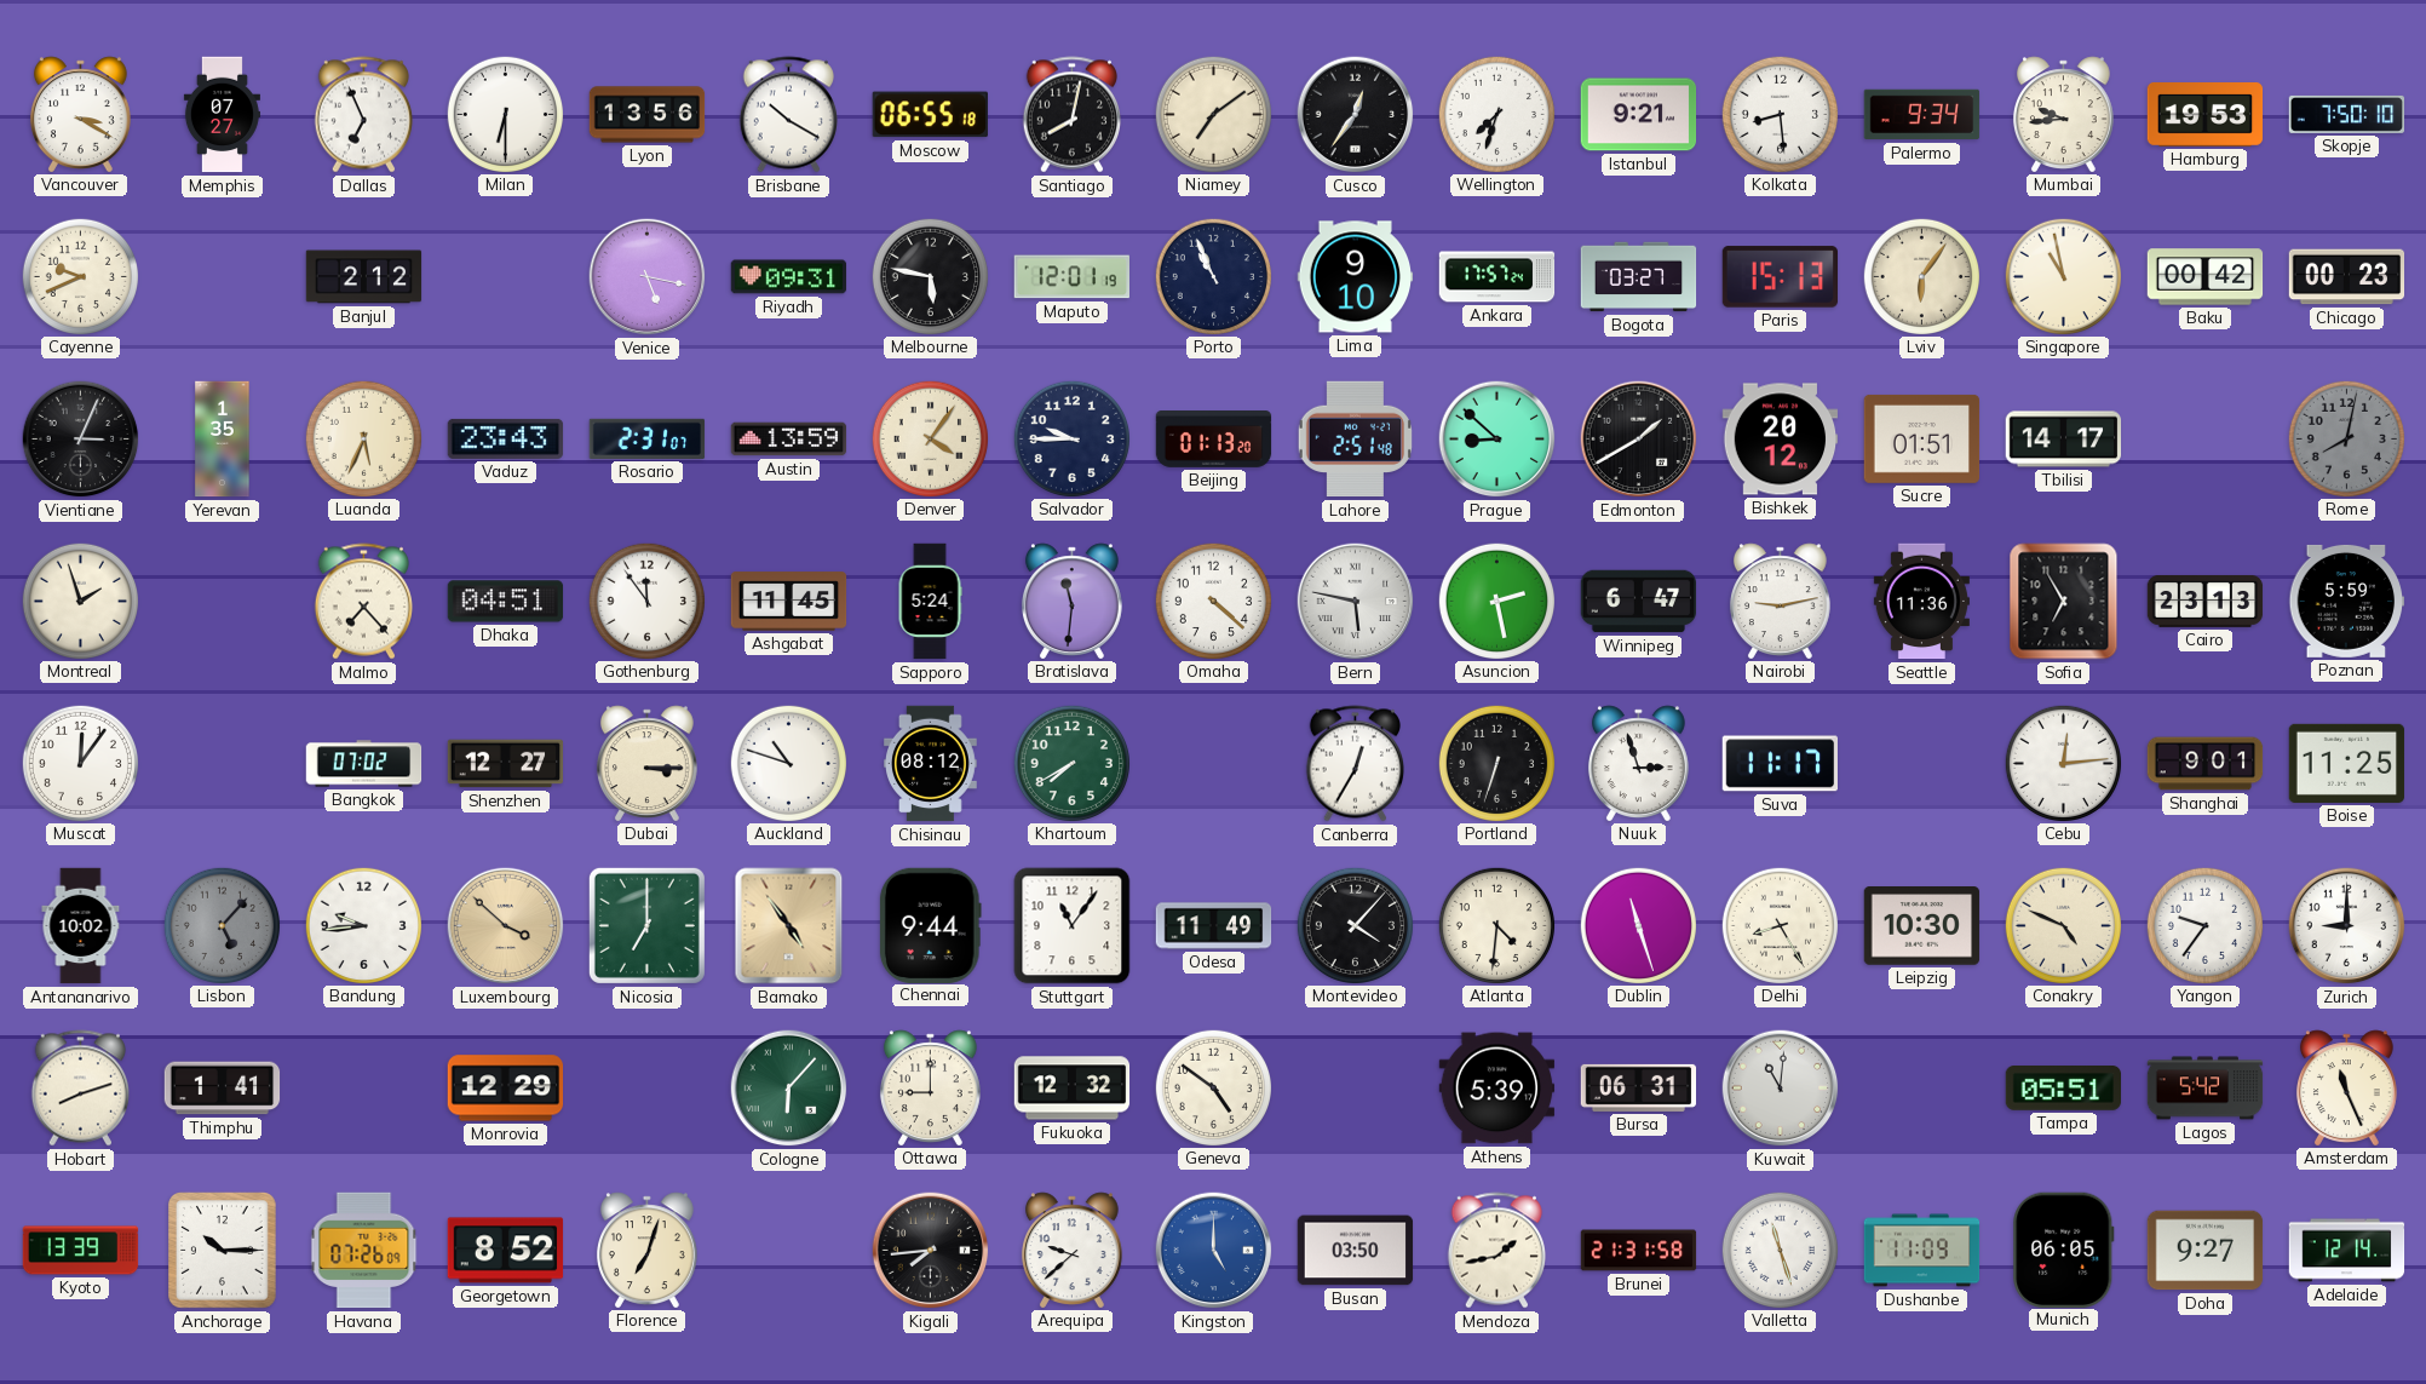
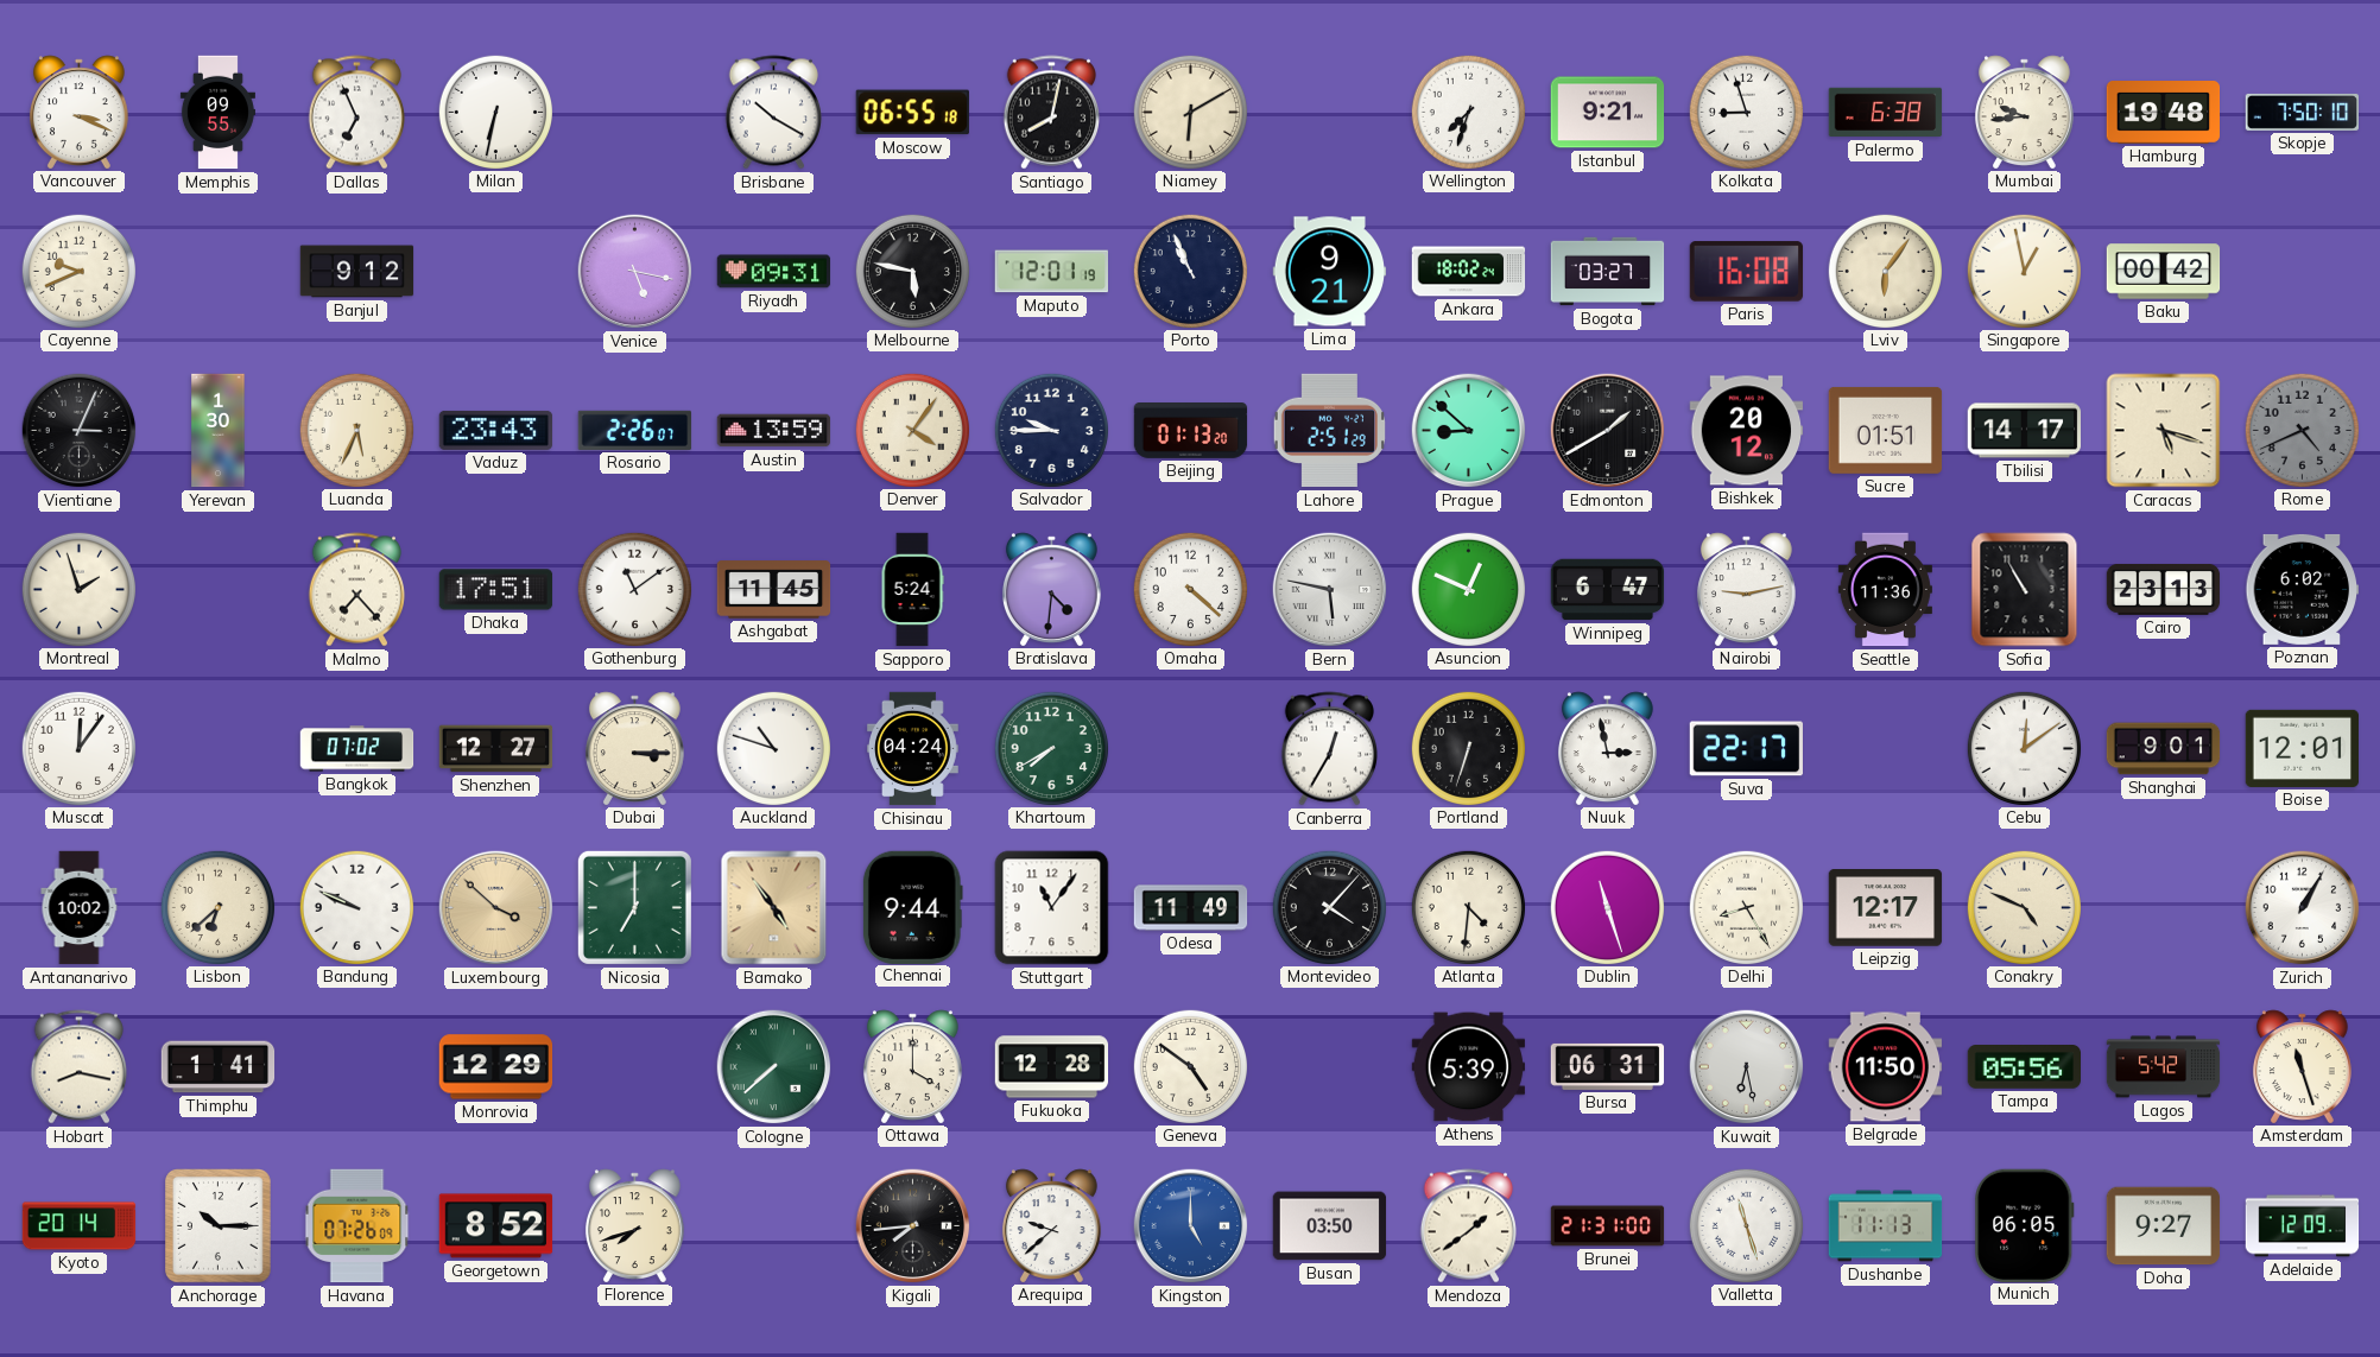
Vancouver: 3:20 -> 3:19 (78, 112)
Memphis: 07:27 -> 09:55 (217, 113)
Milan: 6:30 -> 6:32 (495, 112)
Lyon: 13:56 -> none (648, 115)
Niamey: 7:09 -> 6:10 (1190, 112)
Cusco: 12:36 -> none (1356, 115)
Kolkata: 8:29 -> 8:57 (1746, 112)
Palermo: 9:34 -> 6:38 (1886, 113)
Hamburg: 19:53 -> 19:48 (2164, 113)
Banjul: 2:12 -> 9:12 (357, 272)
Lima: 9:10 -> 9:21 (1330, 272)
Ankara: 17:57 -> 18:02 (1469, 272)
Paris: 15:13 -> 16:08 (1747, 272)
Singapore: 10:58 -> 12:58 (2024, 271)
Chicago: 00:23 -> none (2347, 277)
Yerevan: 1:35 -> 1:30 (219, 431)
Rosario: 2:31 -> 2:26 (635, 430)
Lahore: 2:51:48 -> 2:51:29 (1329, 431)
Caracas: none -> 5:18 (2164, 431)
Rome: 8:02 -> 4:41 (2302, 430)
Dhaka: 04:51 -> 17:51 (496, 590)
Gothenburg: 11:54 -> 11:09 (634, 589)
Bratislava: 11:31 -> 4:31 (1051, 589)
Asuncion: 2:28 -> 12:49 (1468, 589)
Sofia: 6:55 -> 10:55 (2025, 590)
Poznan: 5:59 -> 6:02 (2303, 589)
Chisinau: 08:12 -> 04:24 (913, 749)
Nuuk: 2:57 -> 2:58 (1607, 748)
Suva: 11:17 -> 22:17 (1747, 749)
Cebu: 12:14 -> 12:09 (2024, 748)
Boise: 11:25 -> 12:01 (2303, 748)
Lisbon: 5:07 -> 6:38 (217, 907)
Lisbon dial: grey -> cream (217, 907)
Bandung: 9:44 -> 9:49 (356, 907)
Leipzig: 10:30 -> 12:17 (1886, 908)
Yangon: 9:36 -> none (2204, 925)
Zurich: 9:00 -> 1:05 (2303, 908)
Hobart: 8:12 -> 8:17 (78, 1067)
Cologne: 6:07 -> 7:38 (774, 1067)
Ottawa: 9:00 -> 4:00 (912, 1066)
Fukuoka: 12:32 -> 12:28 (1052, 1067)
Kuwait: 11:01 -> 6:28 (1747, 1067)
Belgrade: none -> 11:50 (1886, 1067)
Tampa: 05:51 -> 05:56 (2025, 1067)
Amsterdam: 11:26 -> 11:27 (2302, 1066)
Kyoto: 13:39 -> 20:14 (80, 1226)
Florence: 7:03 -> 7:42 (634, 1225)
Mendoza: 1:43 -> 1:39 (1468, 1226)
Brunei: 21:31:58 -> 21:31:00 (1608, 1226)
Dushanbe: 11:09 -> 11:13 (1886, 1226)
Adelaide: 12:14 -> 12:09 (2303, 1226)
